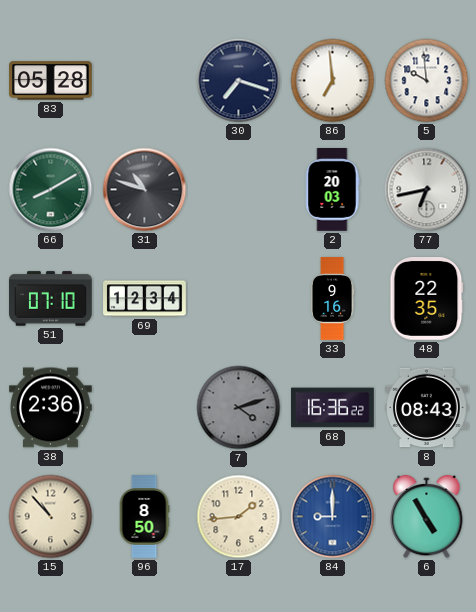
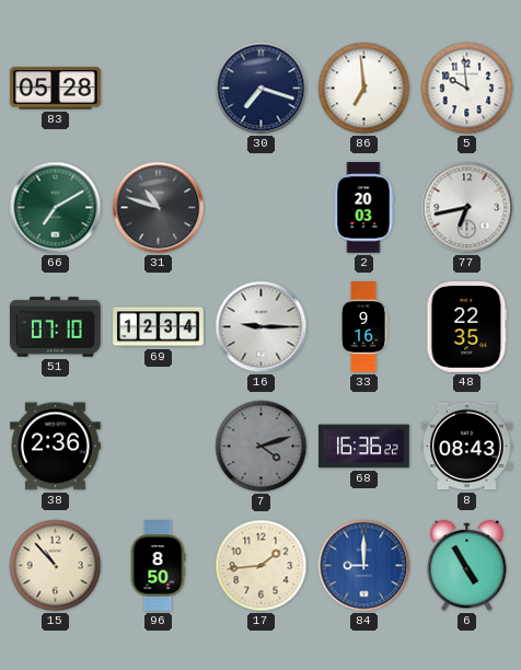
66: 8:10 -> 7:10 (56, 208)
16: none -> 9:15 (262, 327)
